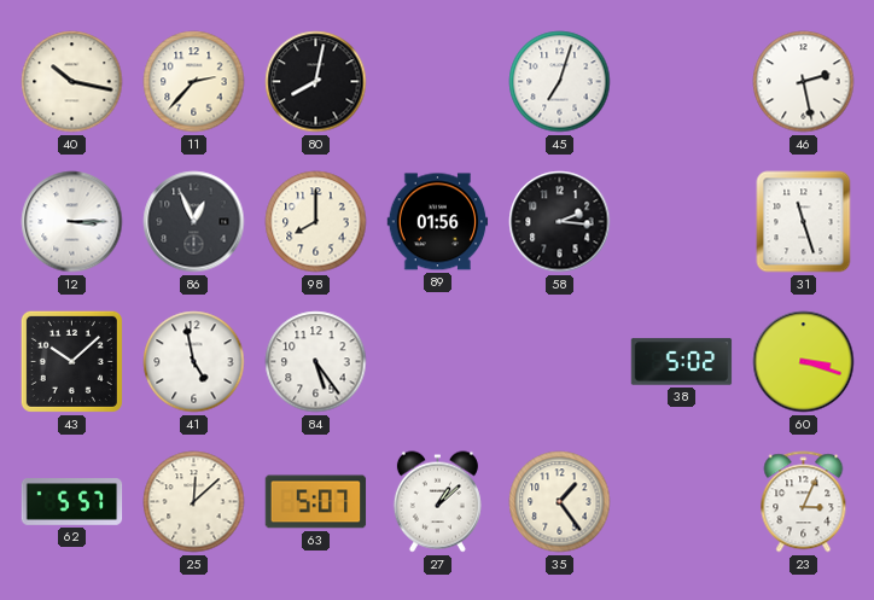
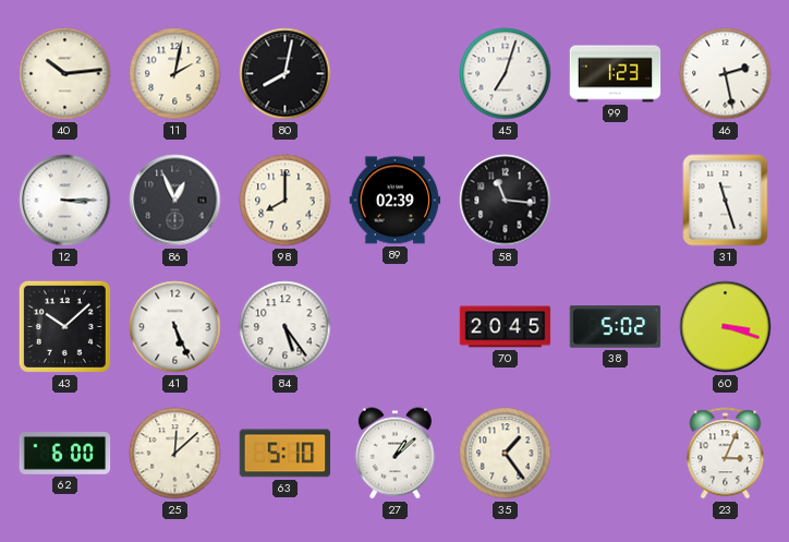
40: 10:17 -> 10:14 (65, 74)
11: 2:37 -> 2:02 (175, 74)
99: none -> 1:23 (616, 74)
89: 01:56 -> 02:39 (396, 201)
58: 2:16 -> 11:16 (506, 201)
41: 4:58 -> 5:26 (175, 327)
70: none -> 20:45 (506, 327)
62: 5:57 -> 6:00 (65, 454)
63: 5:07 -> 5:10 (286, 454)
